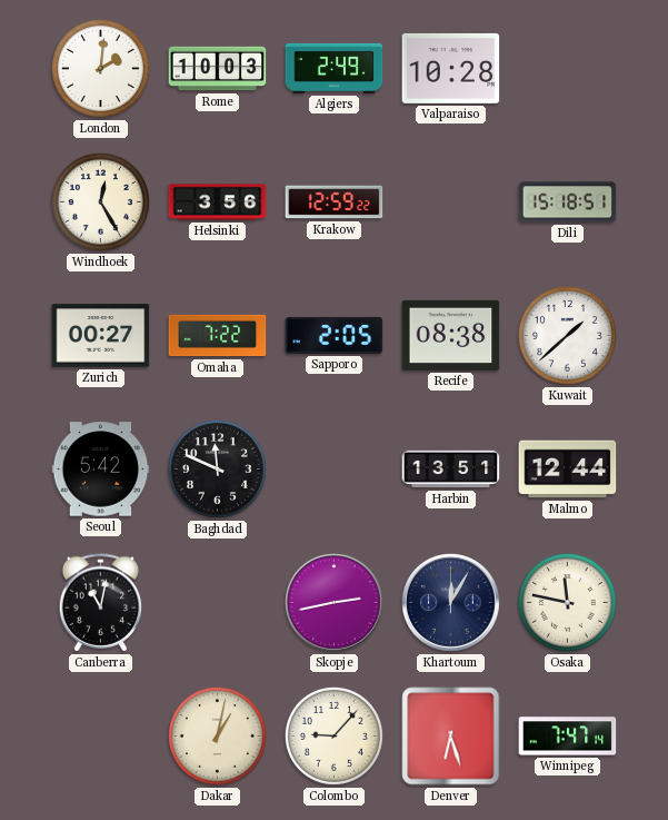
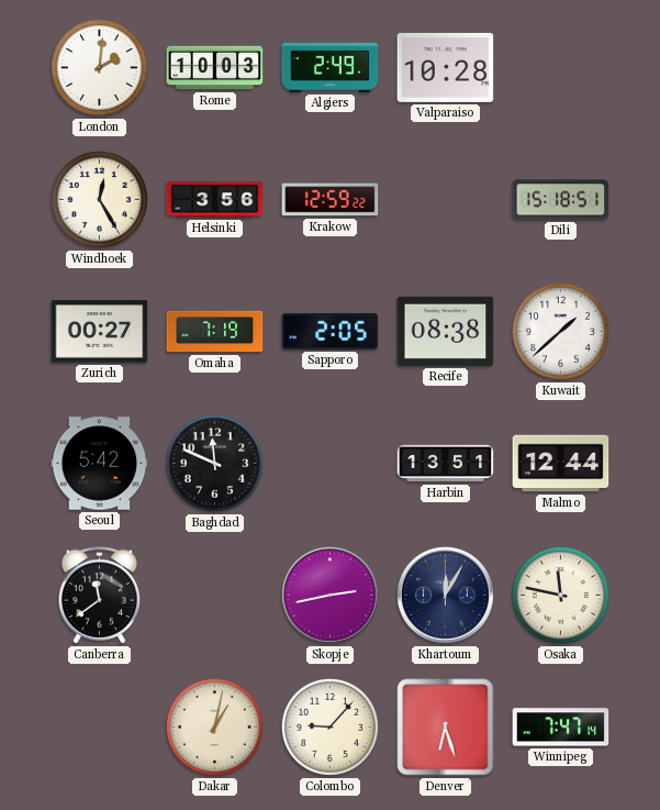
Omaha: 7:22 -> 7:19 (215, 332)
Canberra: 11:02 -> 11:39 (100, 596)
